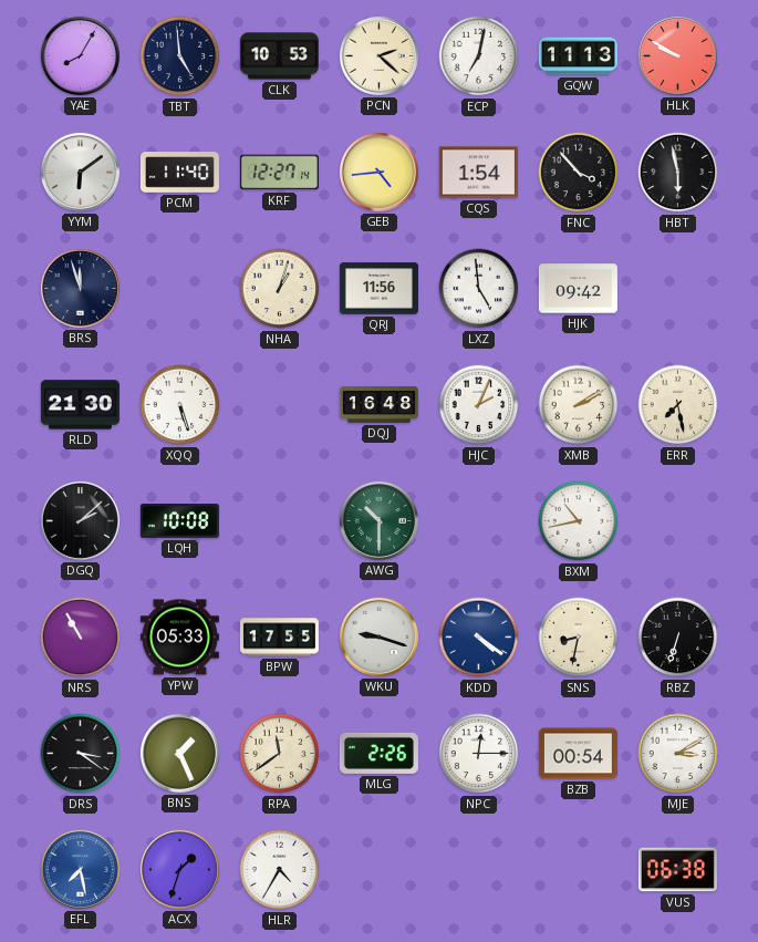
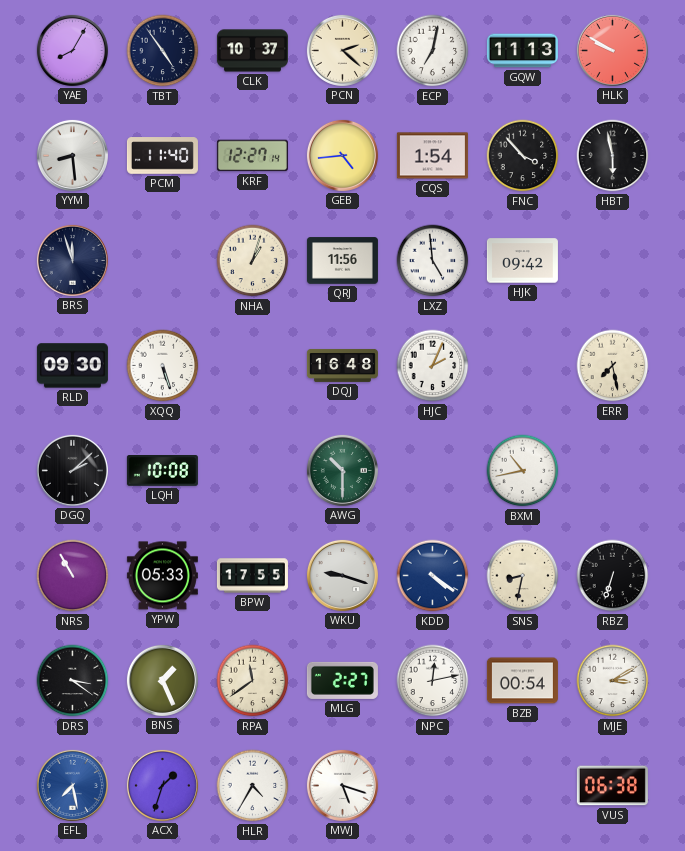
TBT: 4:59 -> 4:54 (163, 51)
CLK: 10:53 -> 10:37 (252, 51)
YYM: 6:09 -> 8:29 (72, 155)
RLD: 21:30 -> 09:30 (72, 366)
XMB: 2:10 -> none (579, 405)
MLG: 2:26 -> 2:27 (342, 680)
NPC: 12:15 -> 12:13 (433, 681)
MWJ: none -> 5:18 (342, 785)
